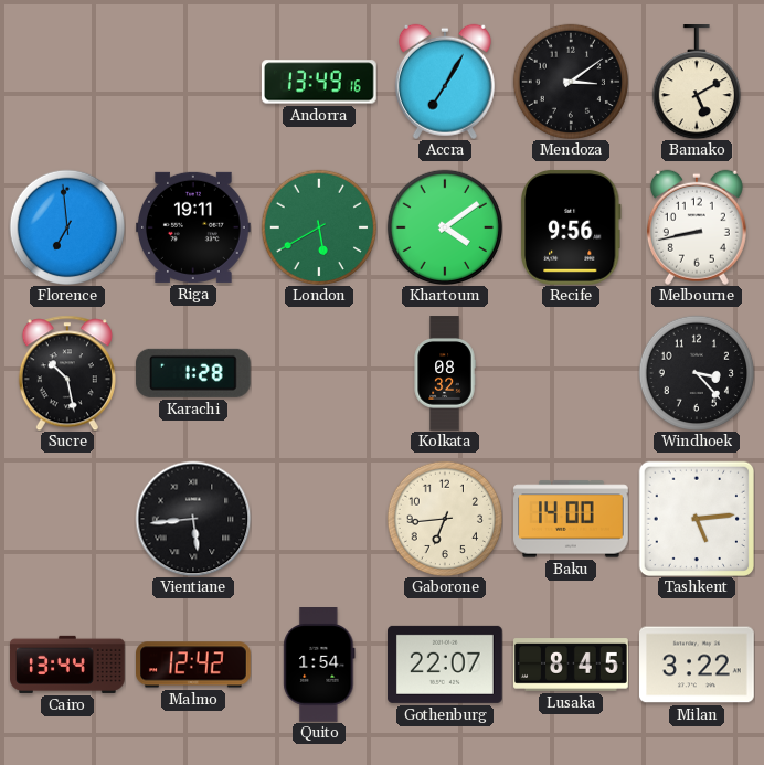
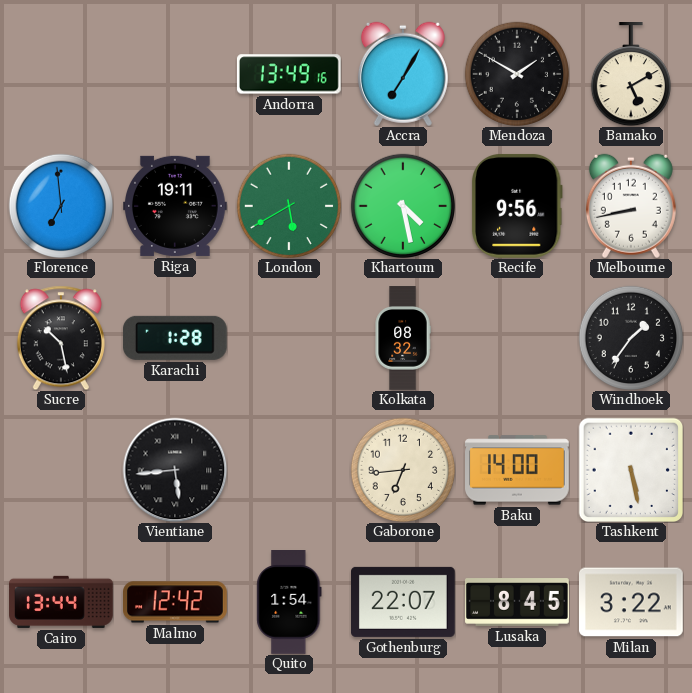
Mendoza: 3:09 -> 1:50 (516, 73)
Khartoum: 4:09 -> 4:28 (402, 205)
Windhoek: 3:23 -> 1:36 (630, 337)
Tashkent: 5:14 -> 5:28 (630, 469)
